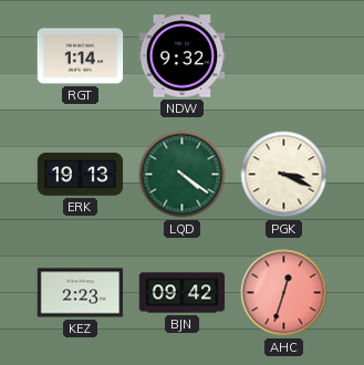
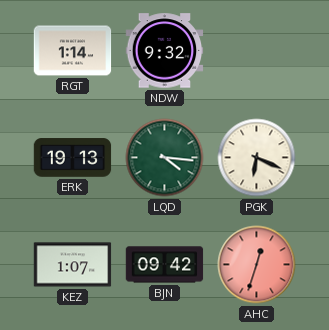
LQD: 4:21 -> 4:16 (165, 158)
PGK: 3:19 -> 6:19 (257, 158)
KEZ: 2:23 -> 1:07 (73, 265)
